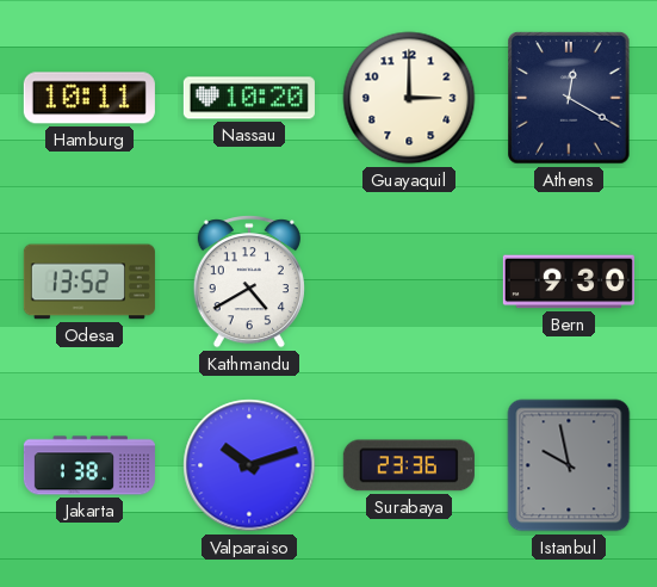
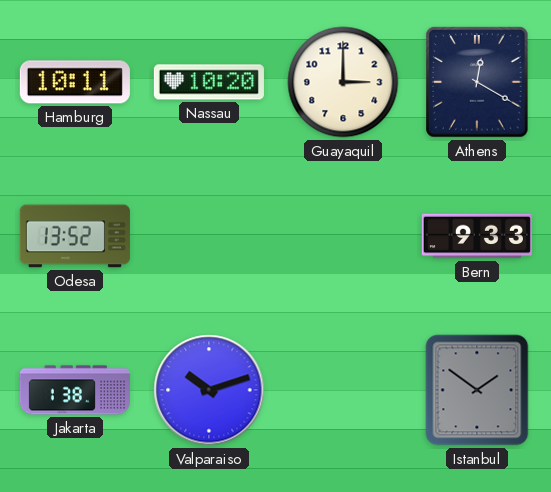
Kathmandu: 4:40 -> none (249, 282)
Bern: 9:30 -> 9:33 (477, 236)
Surabaya: 23:36 -> none (409, 465)
Istanbul: 9:58 -> 1:51 (477, 390)
